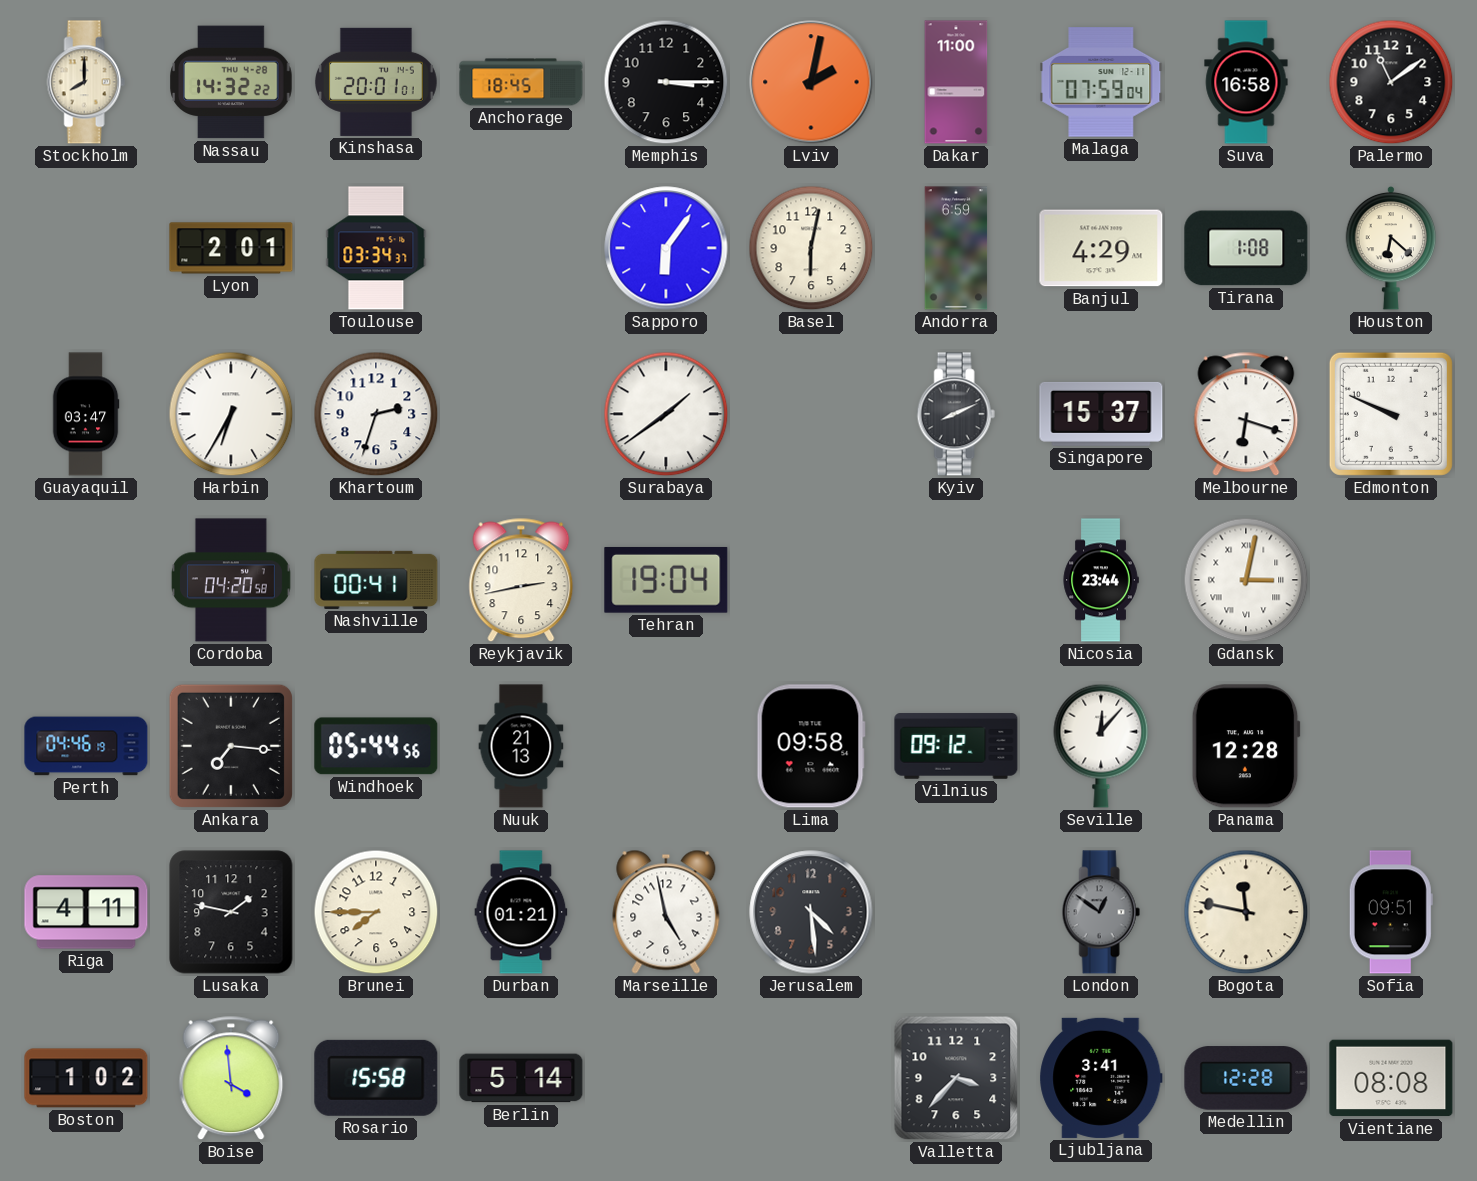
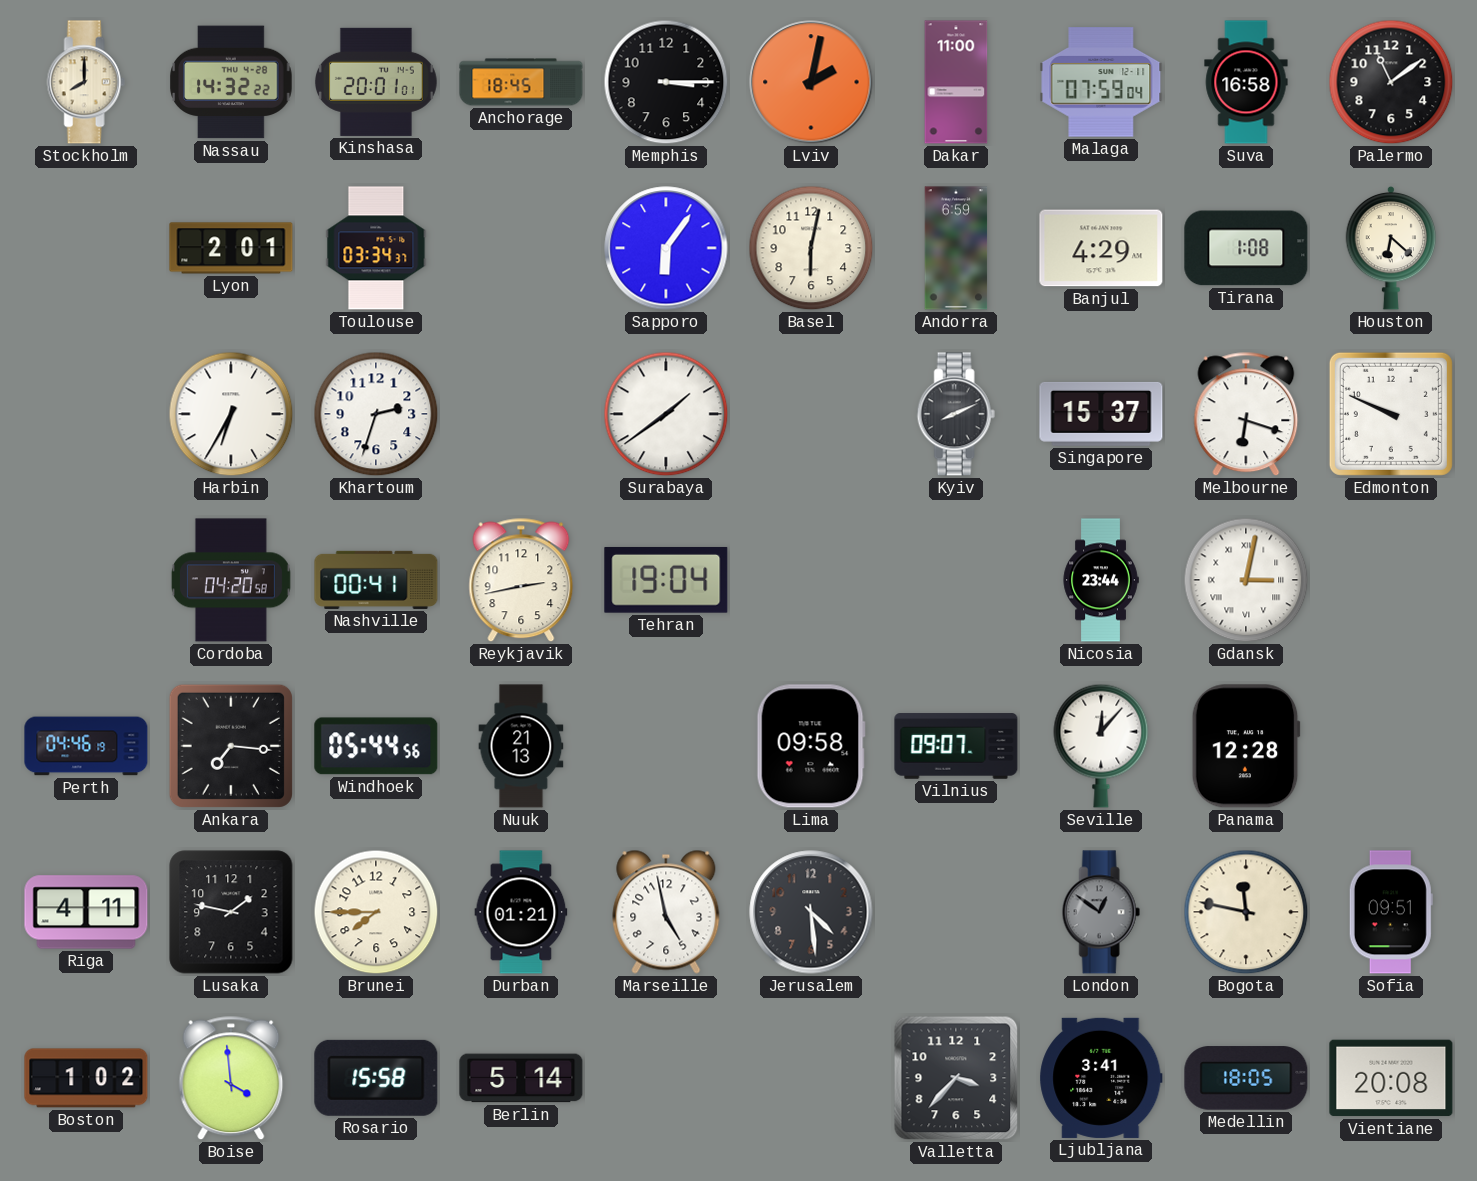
Guayaquil: 03:47 -> none (86, 414)
Vilnius: 09:12 -> 09:07 (956, 746)
Medellin: 12:28 -> 18:05 (1246, 1078)
Vientiane: 08:08 -> 20:08 (1391, 1078)
